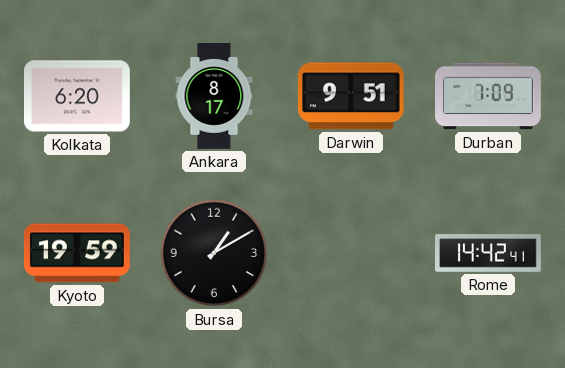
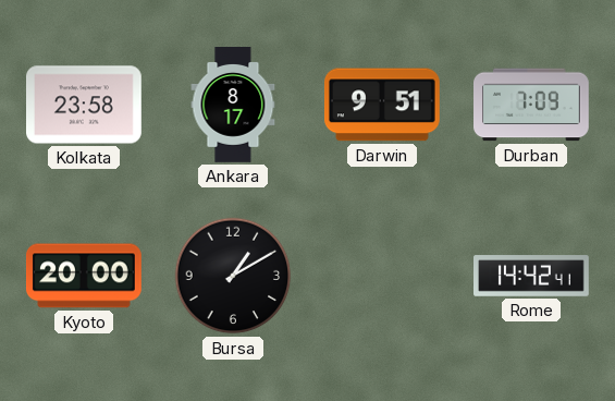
Kolkata: 6:20 -> 23:58 (85, 105)
Kyoto: 19:59 -> 20:00 (84, 276)
